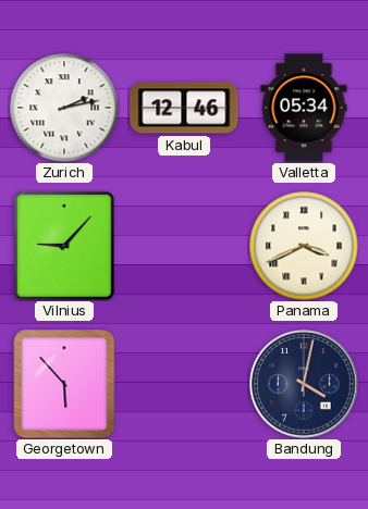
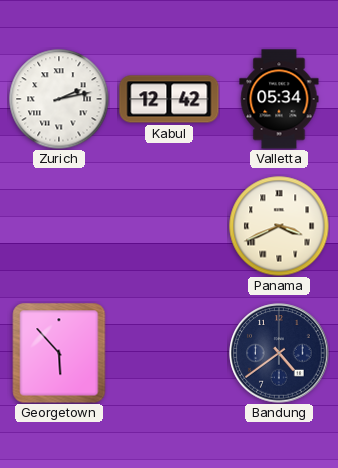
Kabul: 12:46 -> 12:42 (169, 99)
Vilnius: 9:07 -> none (65, 247)
Bandung: 4:02 -> 4:39 (279, 353)
